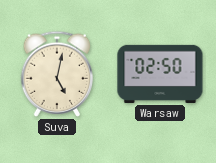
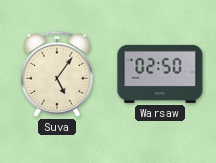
Suva: 5:02 -> 5:06 (57, 74)
